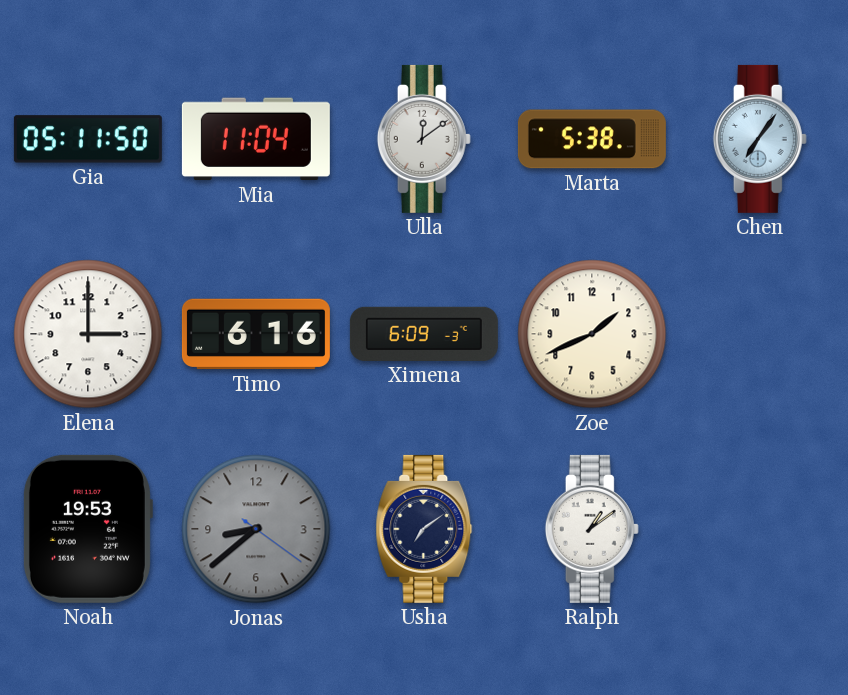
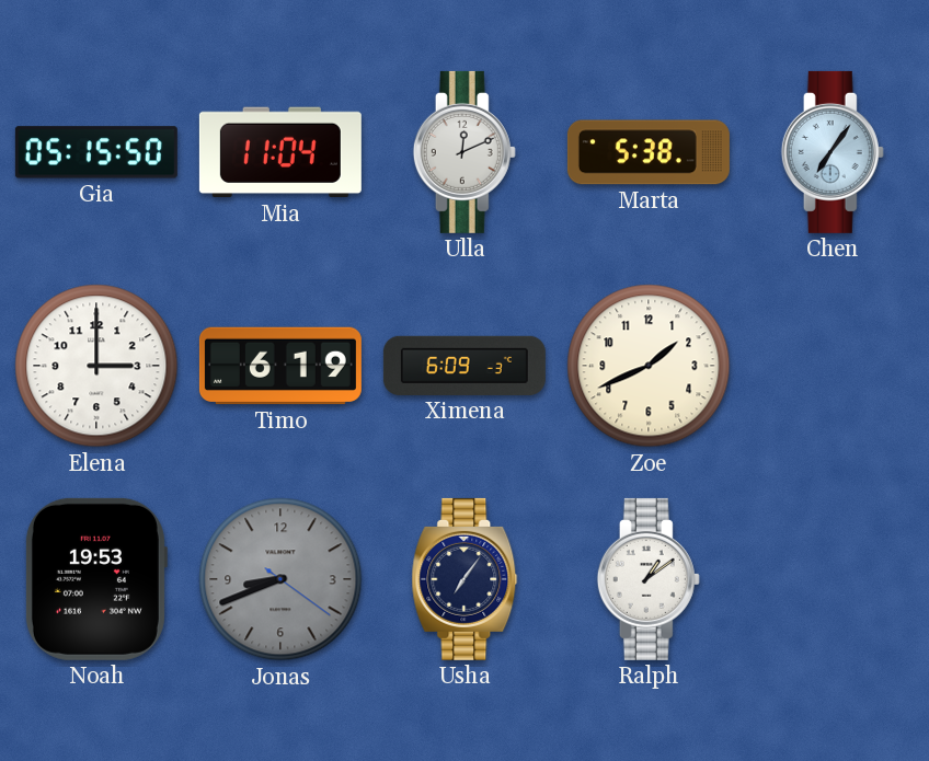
Gia: 05:11 -> 05:15 (96, 152)
Ulla: 12:09 -> 12:11 (464, 152)
Timo: 6:16 -> 6:19 (280, 366)
Jonas: 8:38 -> 8:41 (280, 579)
Usha: 7:09 -> 7:06 (464, 579)
